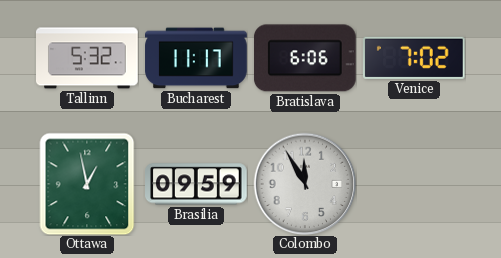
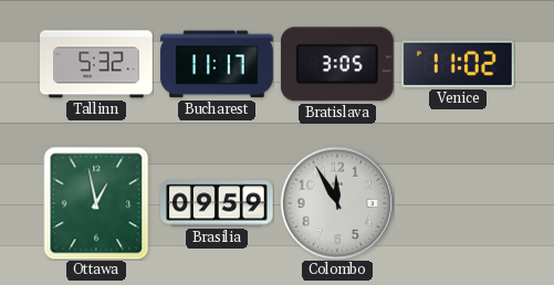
Bratislava: 6:06 -> 3:05 (337, 64)
Venice: 7:02 -> 11:02 (458, 64)
